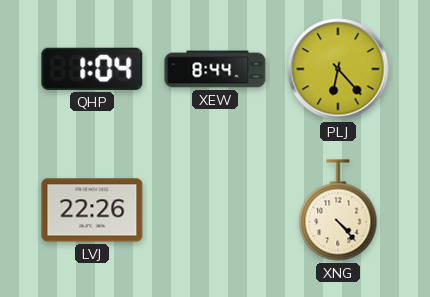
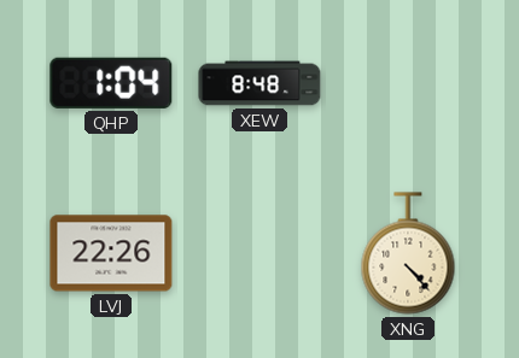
XEW: 8:44 -> 8:48 (259, 83)
PLJ: 6:23 -> none (338, 69)
